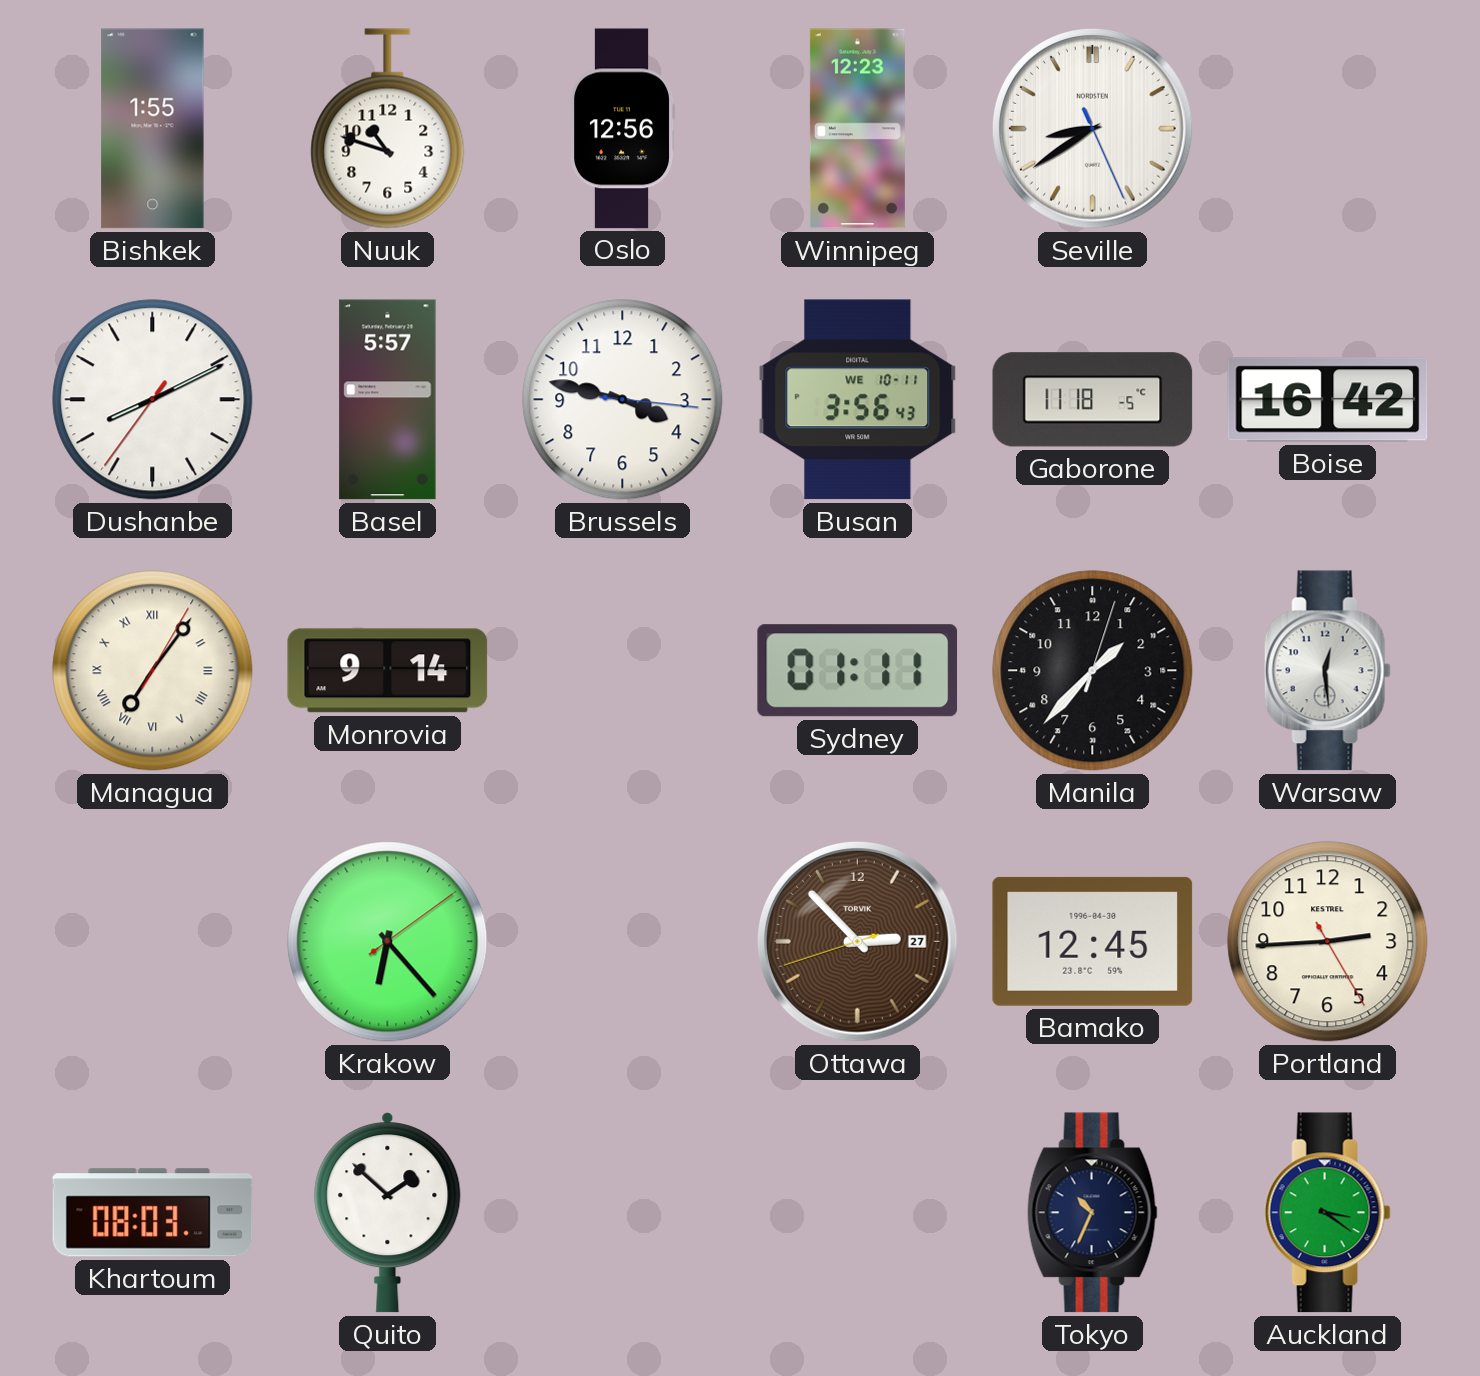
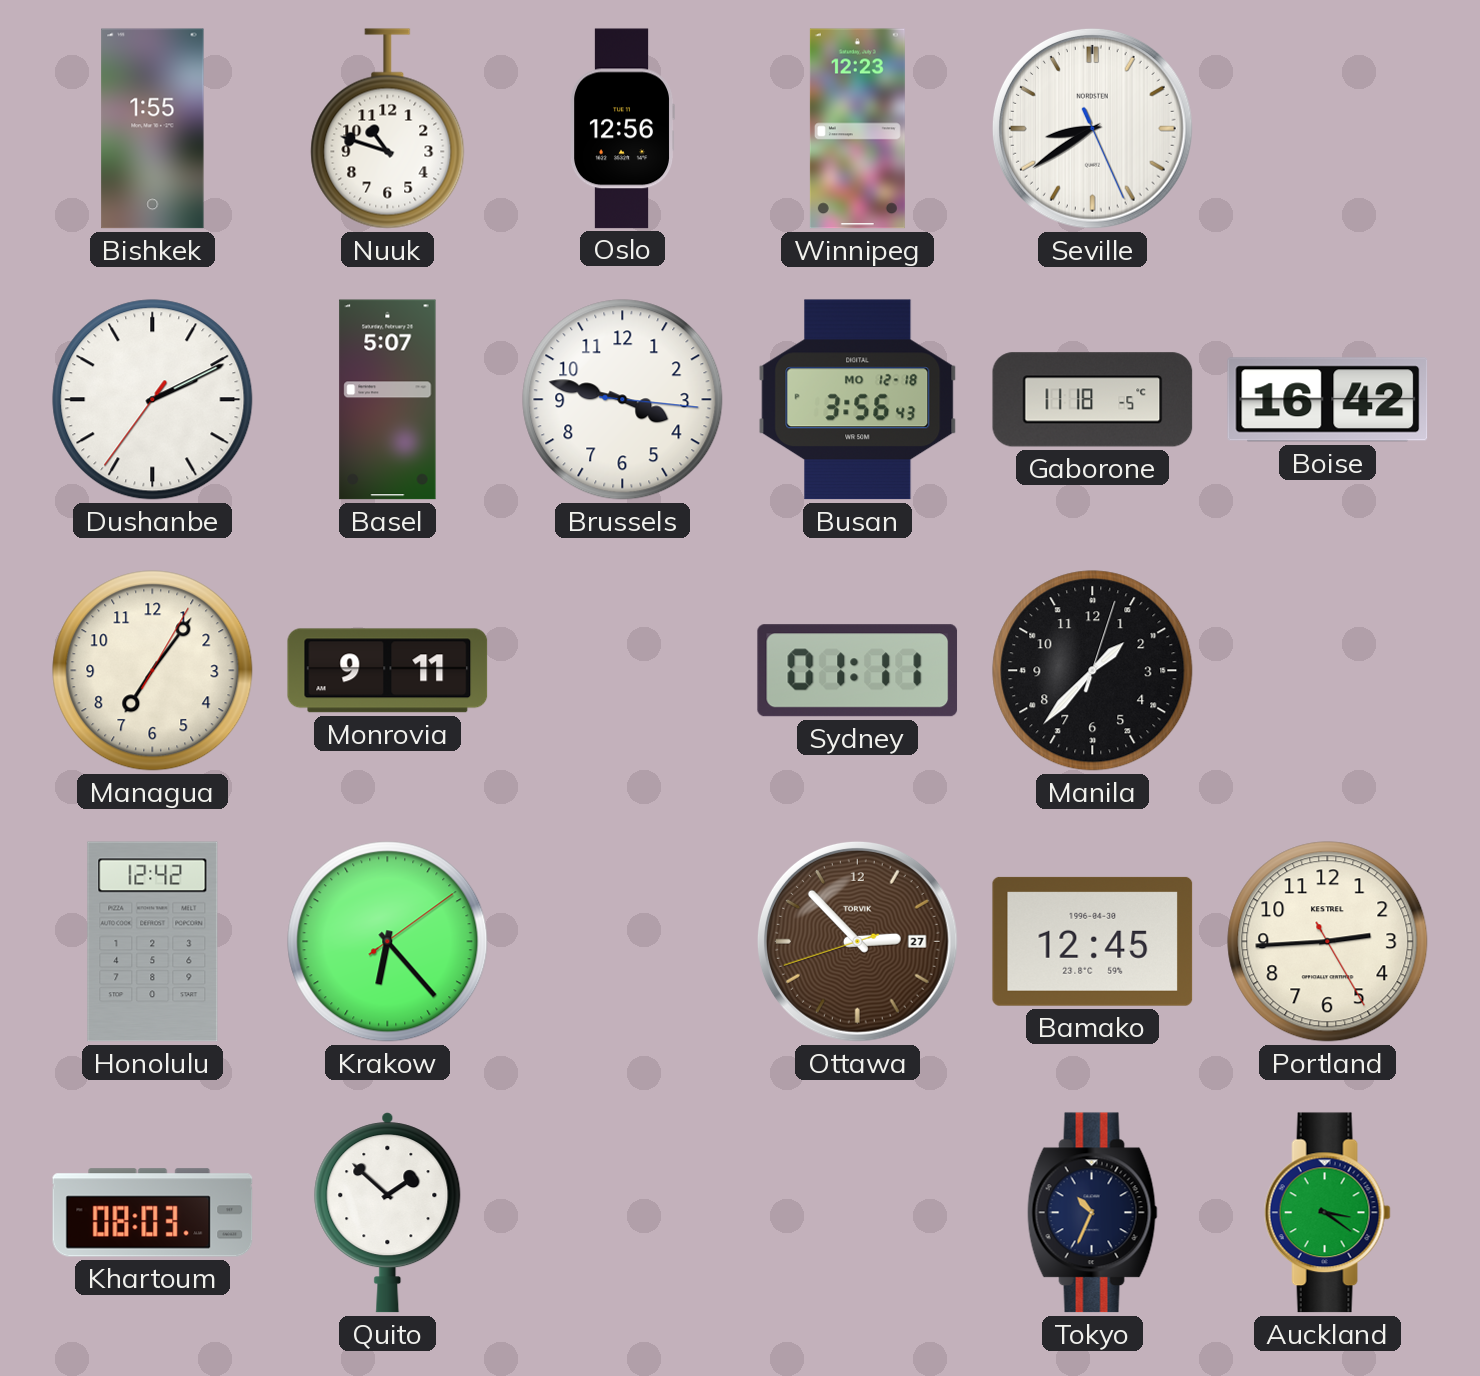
Dushanbe: 8:10 -> 2:10 (153, 400)
Basel: 5:57 -> 5:07 (388, 400)
Busan date: WE 10-11 -> MO 12-18 (858, 400)
Managua numerals: Roman -> Arabic (153, 671)
Monrovia: 9:14 -> 9:11 (388, 671)
Warsaw: 12:29 -> none (1327, 671)
Honolulu: none -> 12:42 (153, 942)
